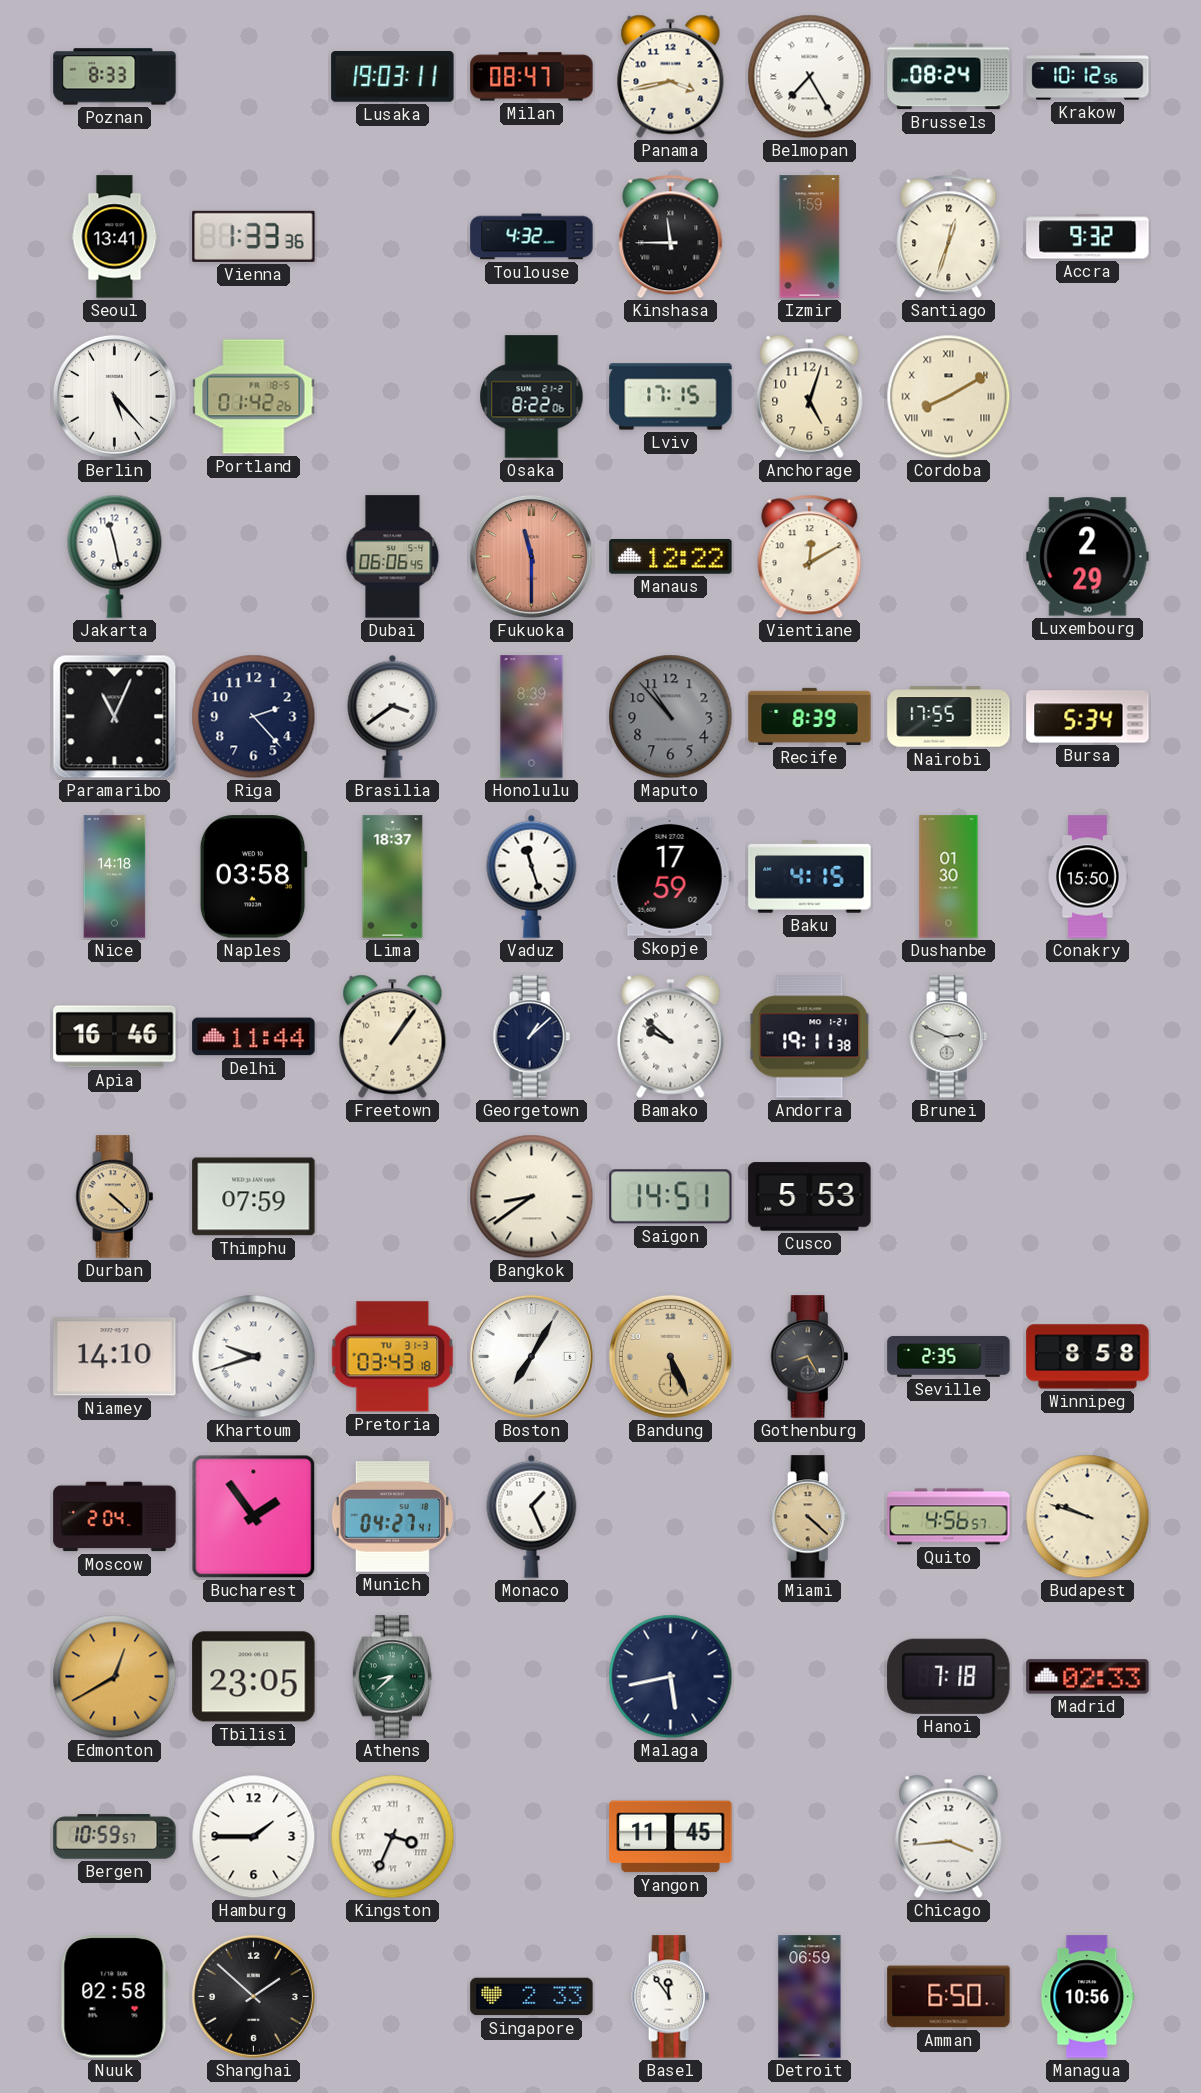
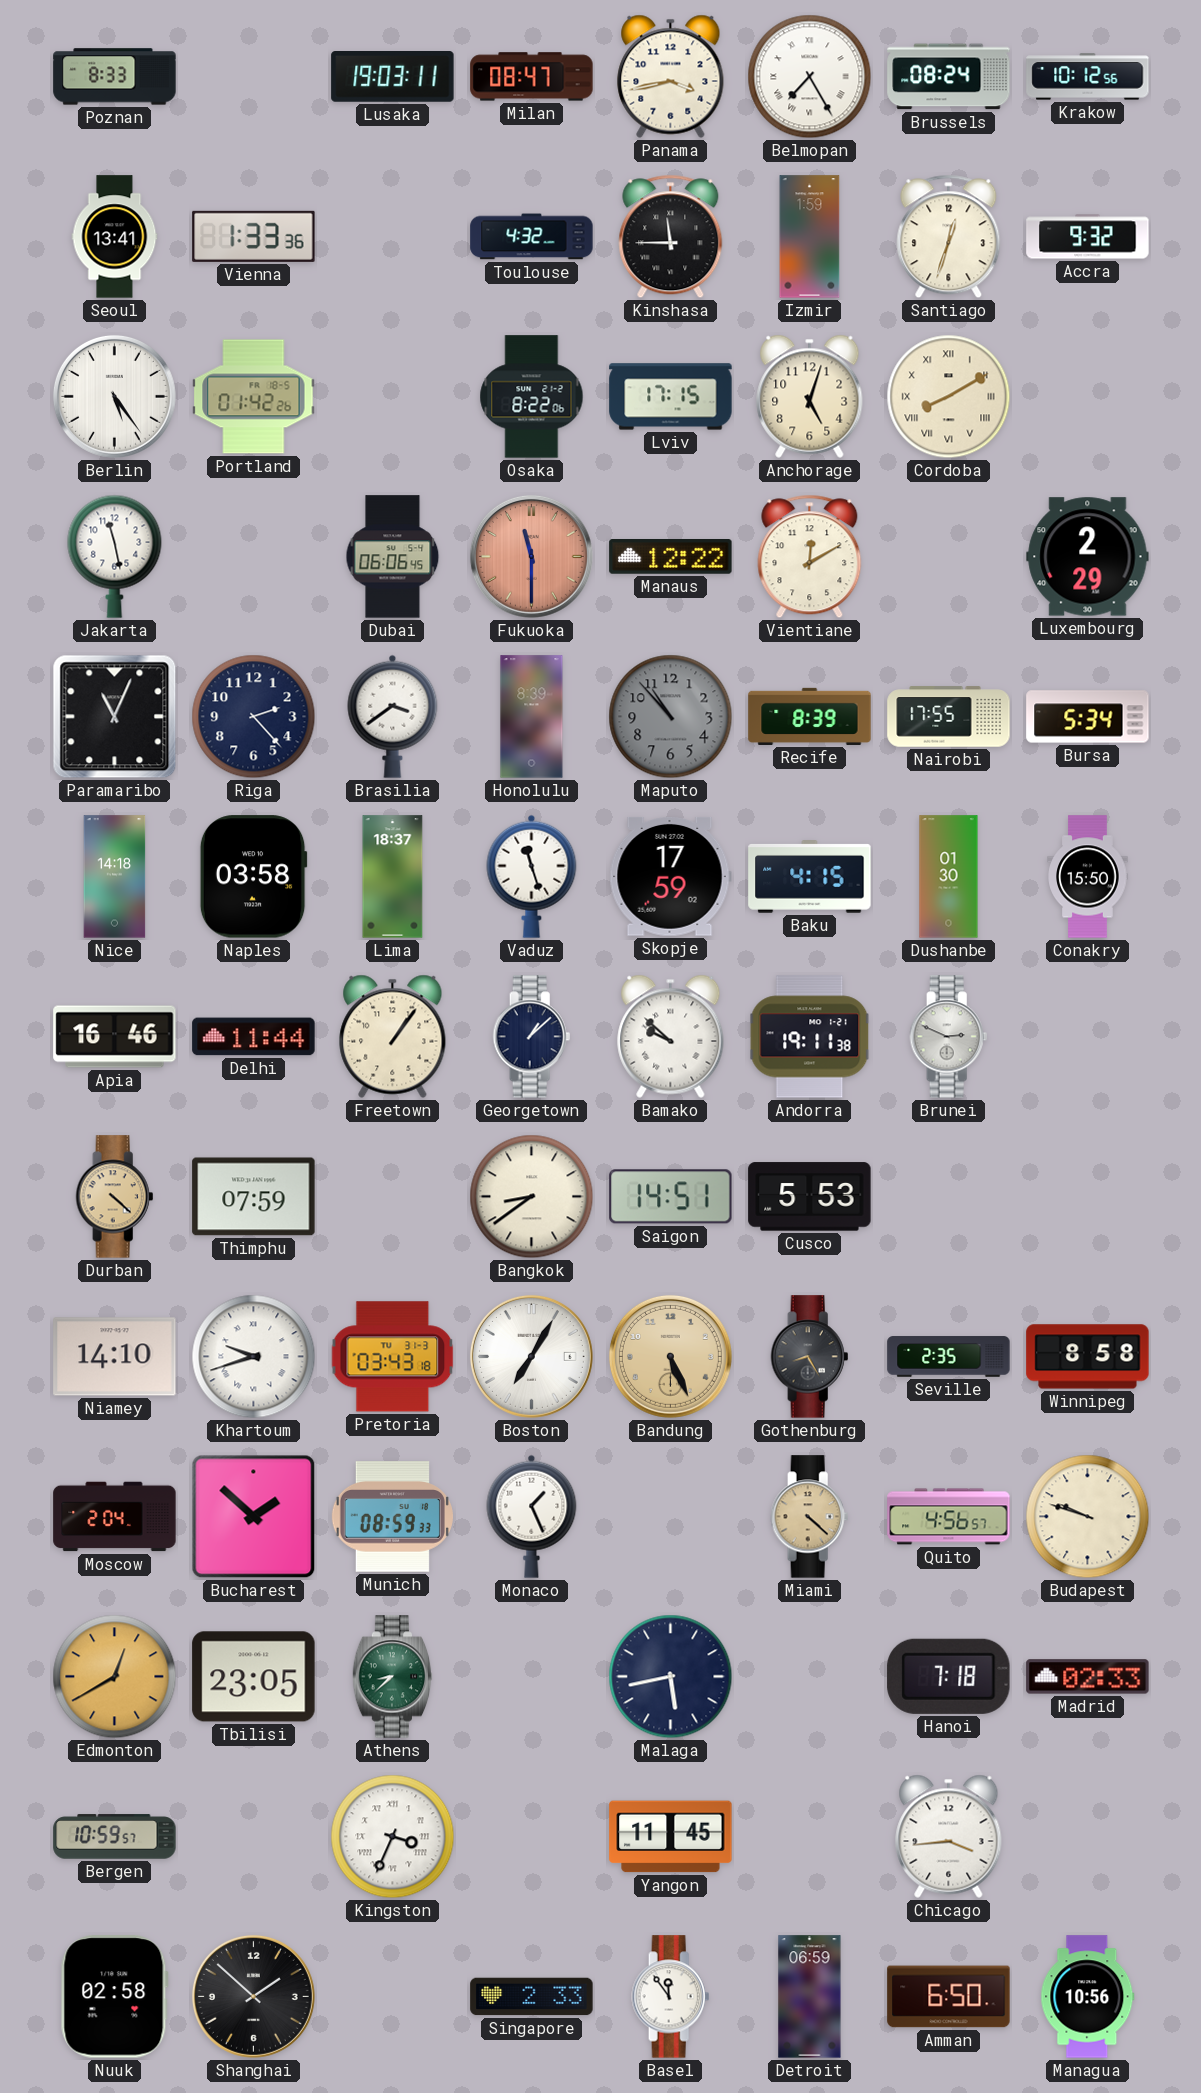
Berlin: 5:23 -> 5:24 (114, 396)
Bucharest: 1:54 -> 1:52 (254, 1517)
Munich: 04:27 -> 08:59 (392, 1517)
Hamburg: 1:45 -> none (254, 1837)
